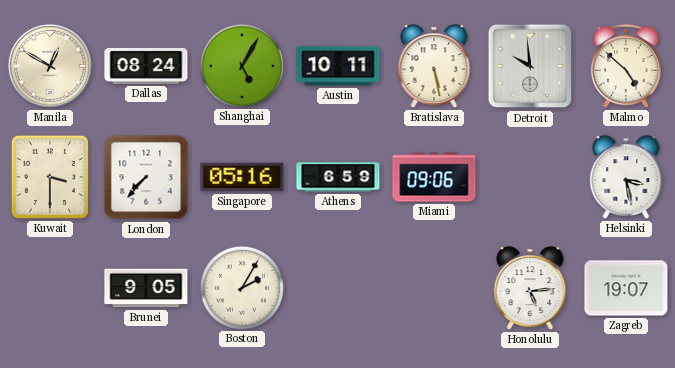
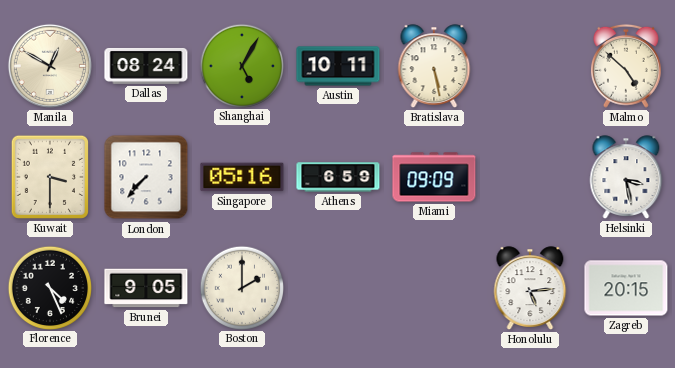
Detroit: 9:59 -> none (530, 66)
Miami: 09:06 -> 09:09 (434, 177)
Florence: none -> 4:26 (49, 287)
Boston: 2:05 -> 2:00 (241, 287)
Zagreb: 19:07 -> 20:15 (626, 288)
